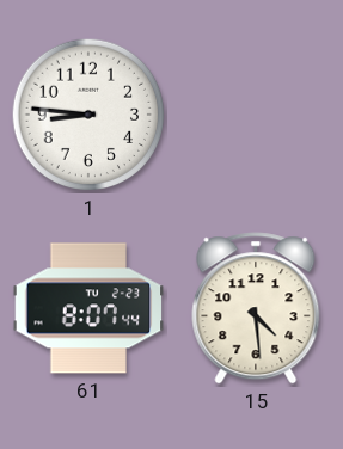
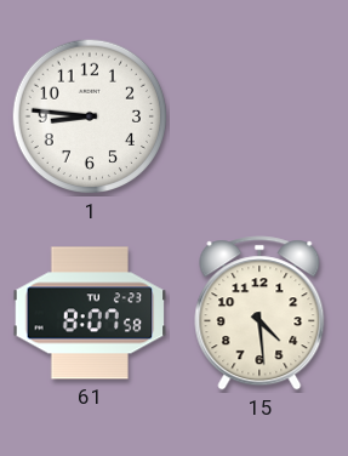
61: 8:07:44 -> 8:07:58 (90, 313)
